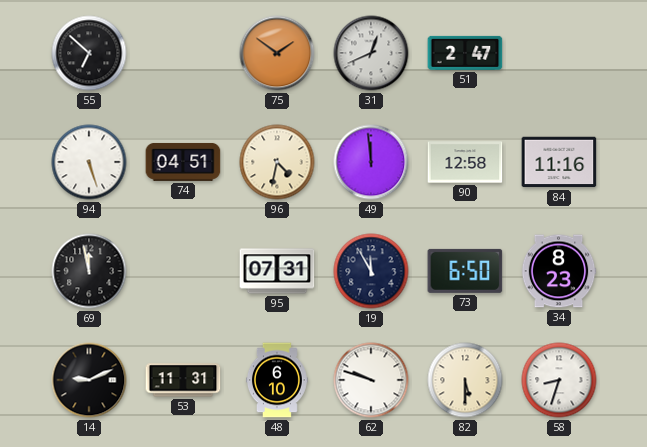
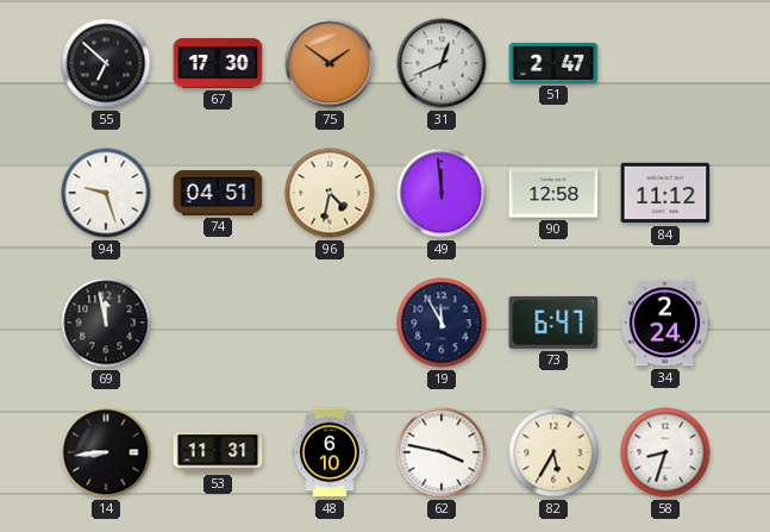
67: none -> 17:30 (218, 63)
94: 5:27 -> 9:27 (106, 193)
84: 11:16 -> 11:12 (665, 193)
95: 07:31 -> none (277, 271)
73: 6:50 -> 6:47 (553, 323)
34: 8:23 -> 2:24 (665, 323)
14: 9:11 -> 8:44 (106, 452)
62: 9:48 -> 3:47 (442, 452)
82: 5:30 -> 5:35 (553, 452)
